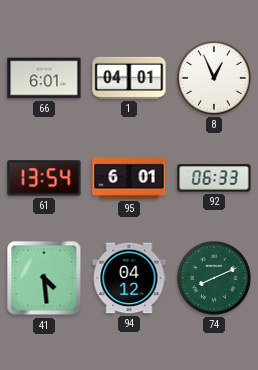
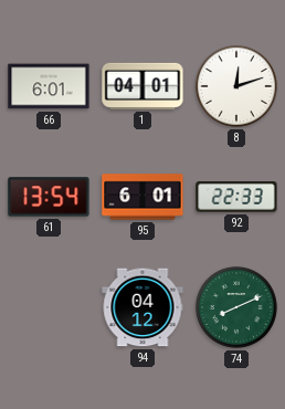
8: 12:56 -> 12:12 (236, 86)
92: 06:33 -> 22:33 (236, 197)
41: 4:29 -> none (44, 278)
